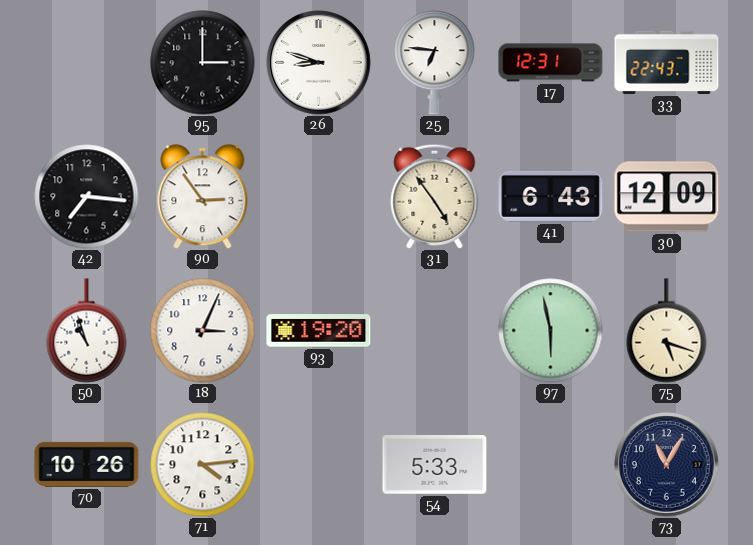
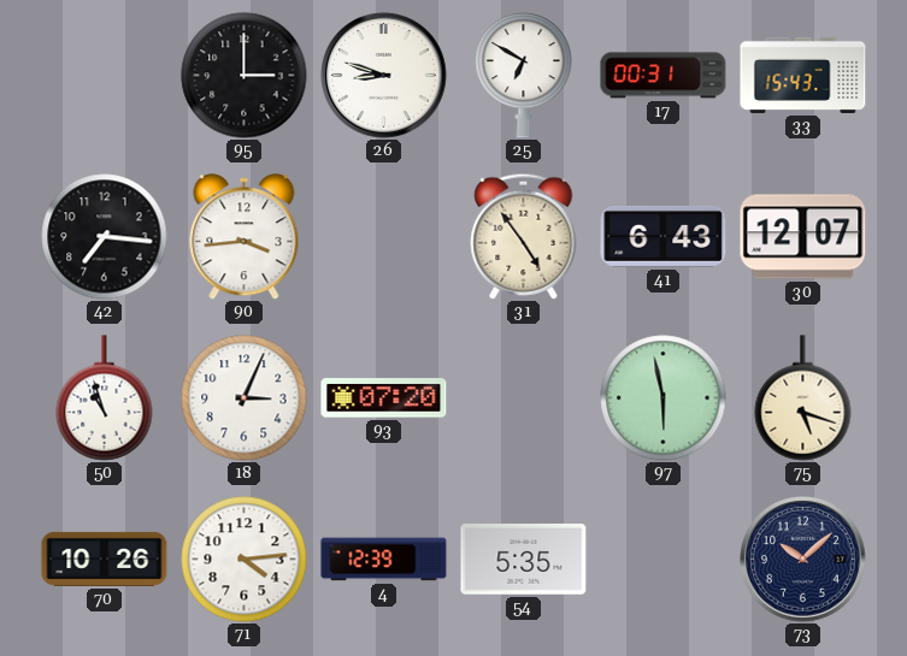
25: 6:46 -> 6:50 (524, 76)
17: 12:31 -> 00:31 (664, 76)
33: 22:43 -> 15:43 (803, 75)
90: 2:54 -> 3:44 (245, 237)
30: 12:09 -> 12:07 (803, 237)
93: 19:20 -> 07:20 (384, 398)
4: none -> 12:39 (384, 560)
54: 5:33 -> 5:35 (524, 560)
73: 11:05 -> 10:08 (803, 560)
